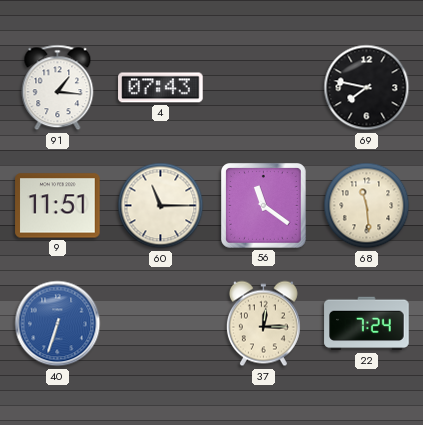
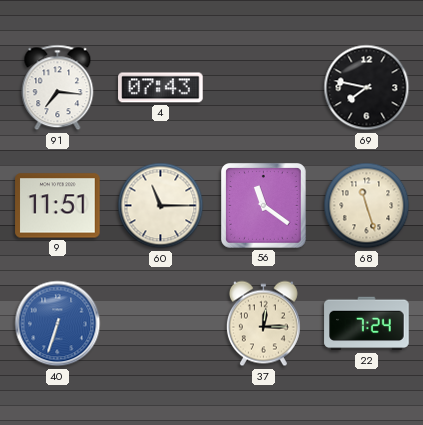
91: 1:16 -> 7:16 (58, 88)
68: 11:29 -> 11:27 (367, 206)
